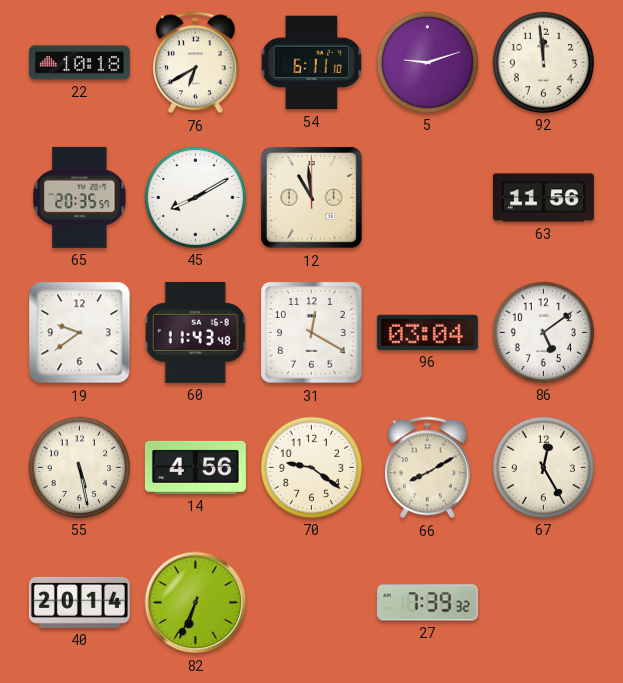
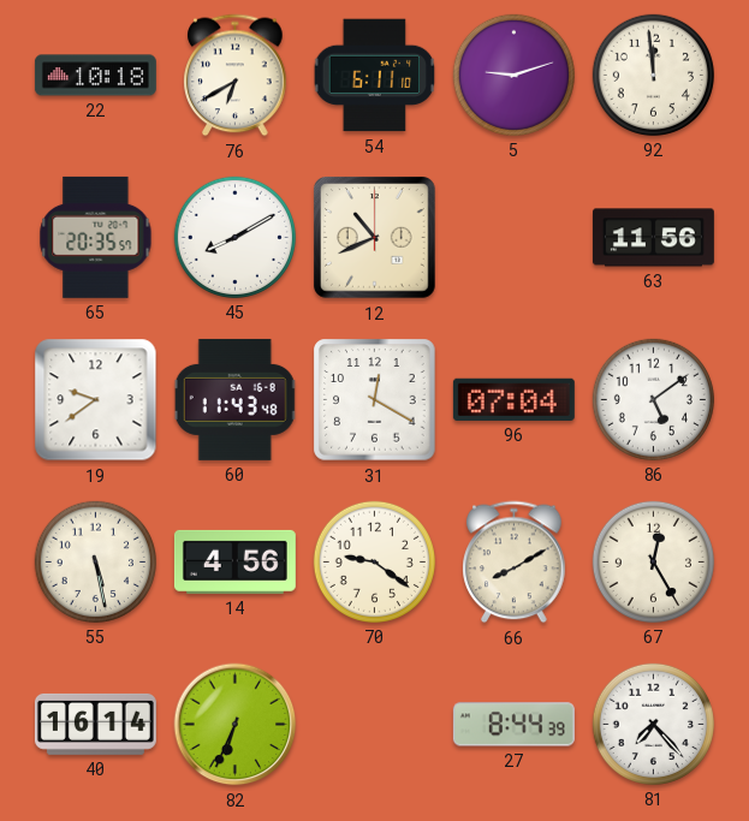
12: 10:59 -> 10:41 (375, 238)
96: 03:04 -> 07:04 (513, 399)
40: 20:14 -> 16:14 (95, 724)
27: 7:39 -> 8:44 (513, 725)
81: none -> 7:23 (653, 724)
